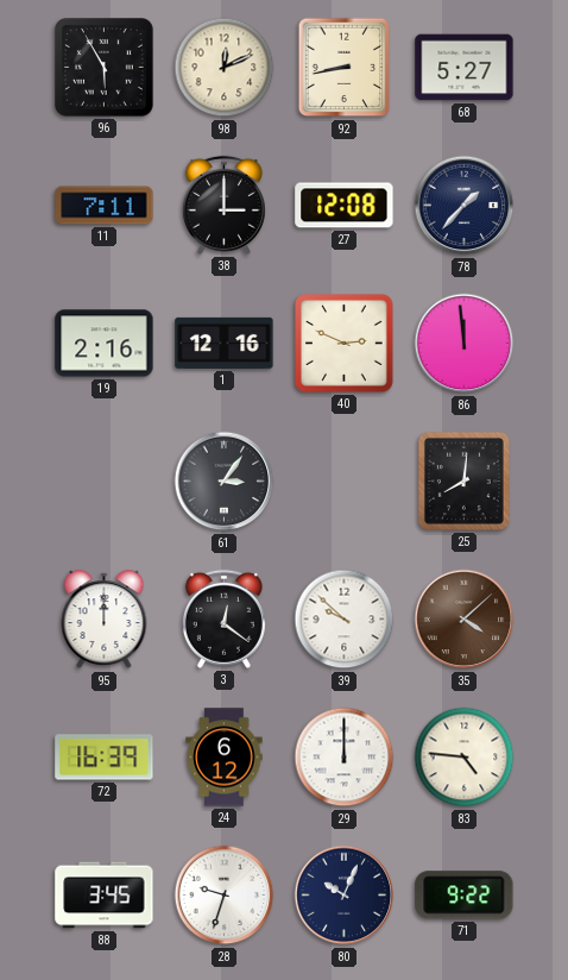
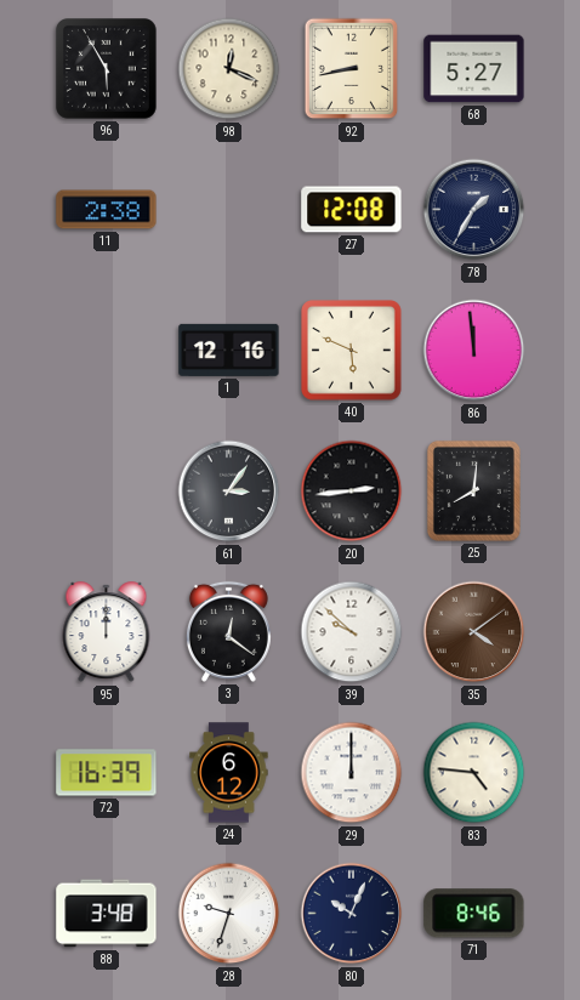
98: 12:11 -> 12:19 (229, 69)
11: 7:11 -> 2:38 (107, 210)
38: 3:00 -> none (223, 205)
78: 1:37 -> 1:35 (474, 210)
19: 2:16 -> none (105, 344)
40: 2:49 -> 5:49 (352, 351)
20: none -> 2:44 (352, 492)
35: 4:08 -> 4:09 (474, 632)
88: 3:45 -> 3:48 (107, 914)
71: 9:22 -> 8:46 (474, 914)
